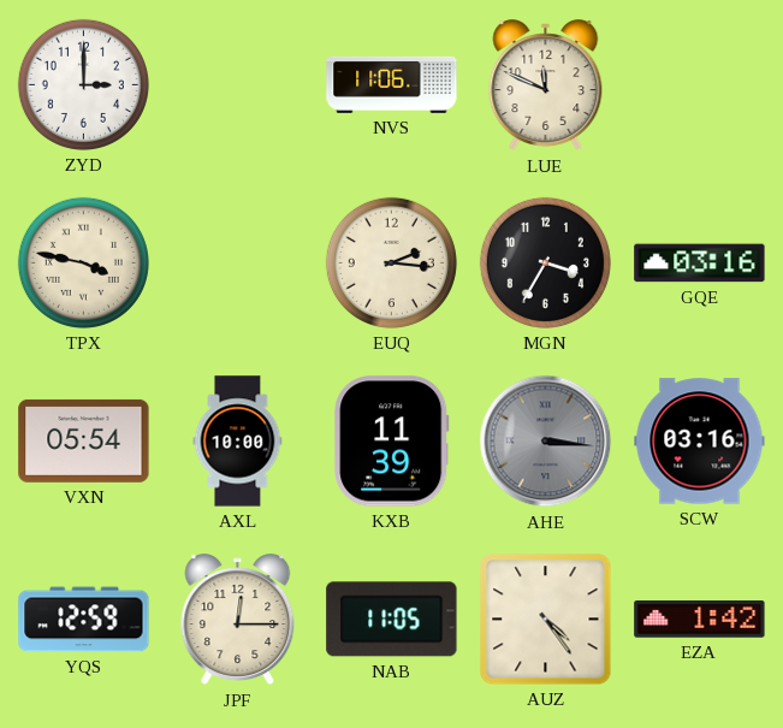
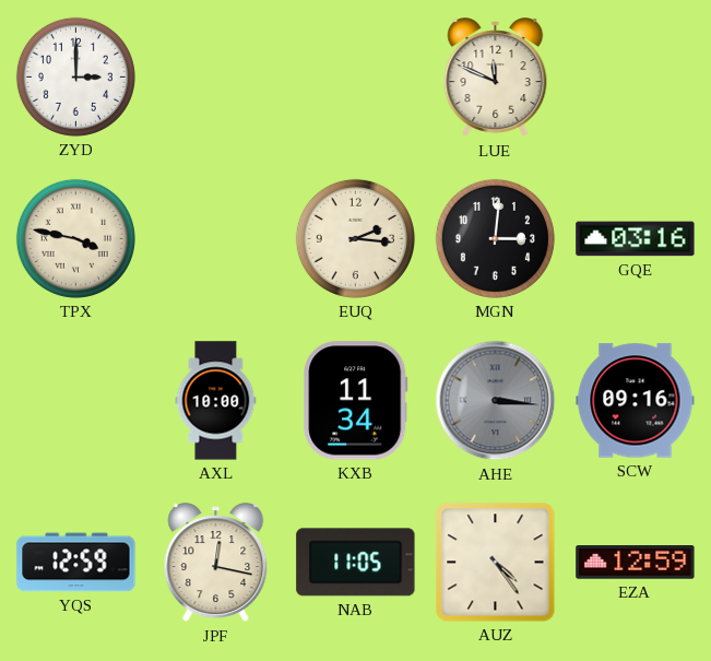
NVS: 11:06 -> none (392, 84)
MGN: 3:35 -> 3:01 (495, 238)
VXN: 05:54 -> none (84, 440)
KXB: 11:39 -> 11:34 (356, 401)
SCW: 03:16 -> 09:16 (636, 401)
JPF: 12:15 -> 12:17 (216, 563)
EZA: 1:42 -> 12:59 (636, 563)
